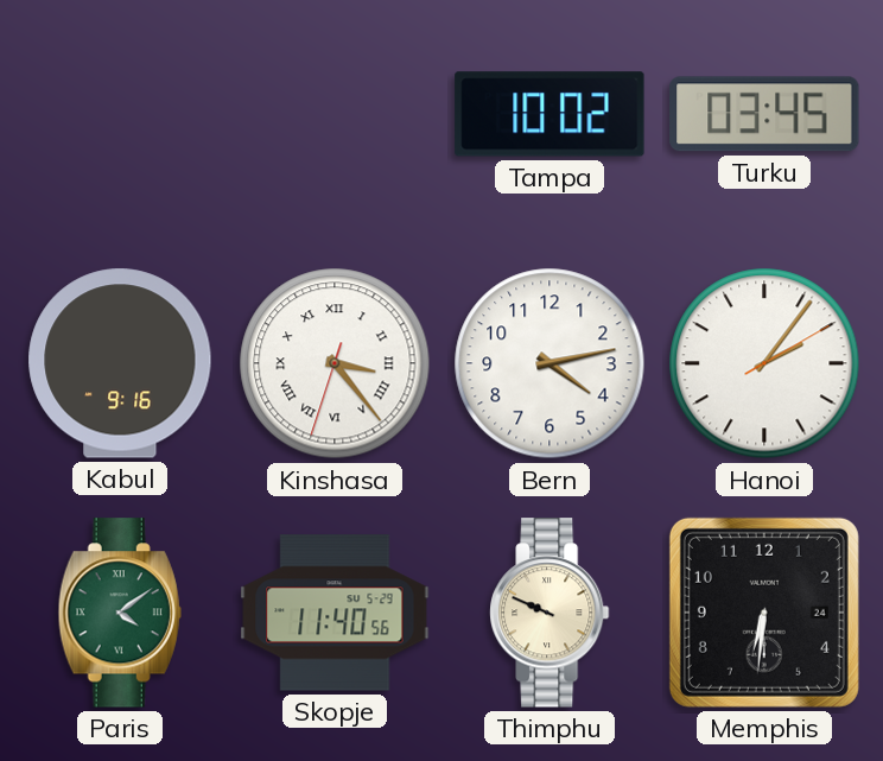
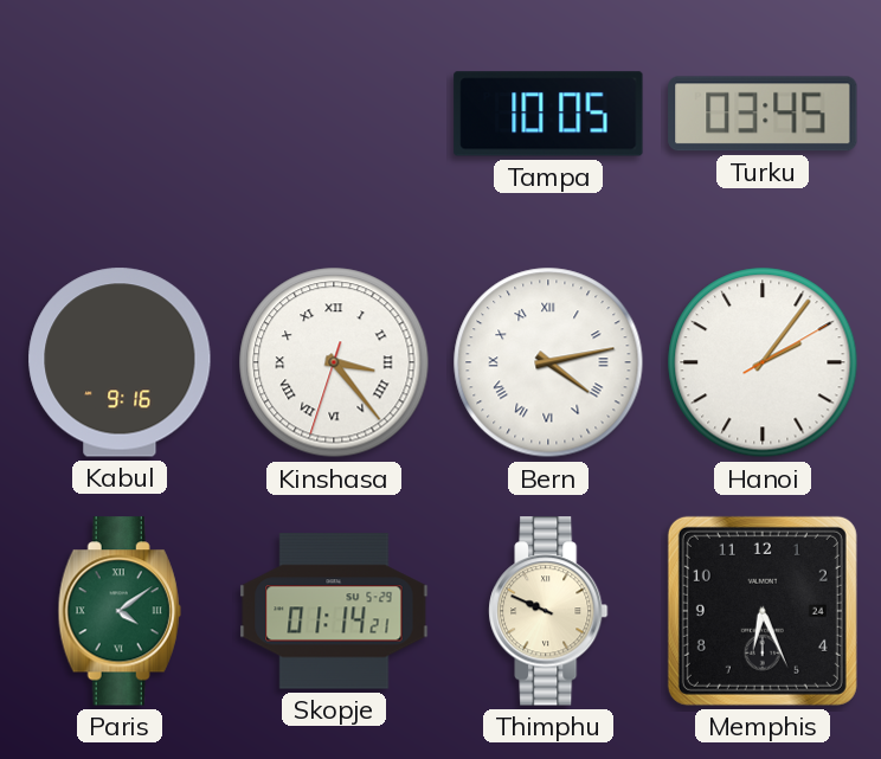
Tampa: 10:02 -> 10:05 (548, 114)
Bern numerals: Arabic -> Roman (548, 362)
Skopje: 11:40 -> 01:14 (334, 611)
Memphis: 6:31 -> 6:26 (763, 611)
